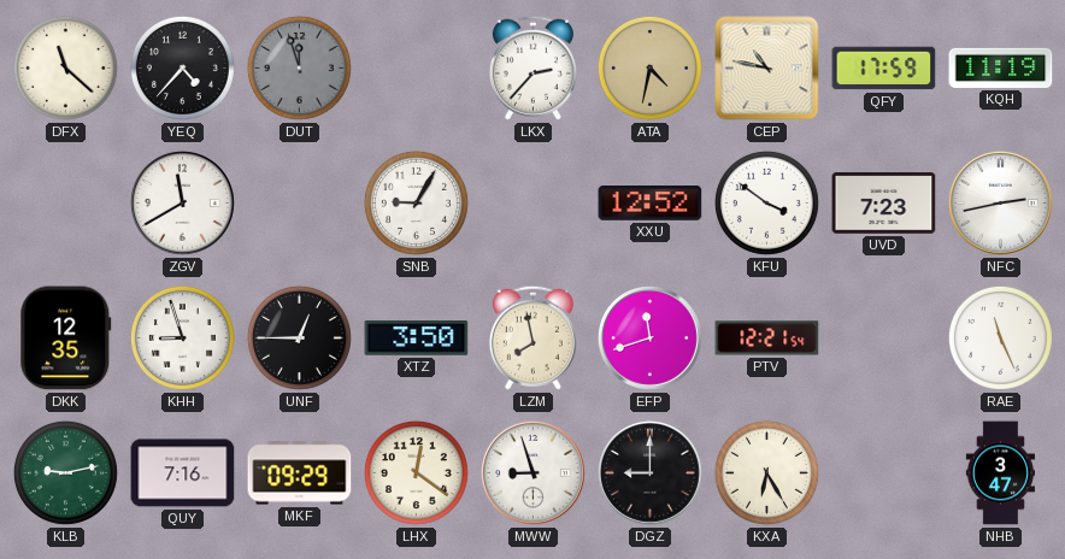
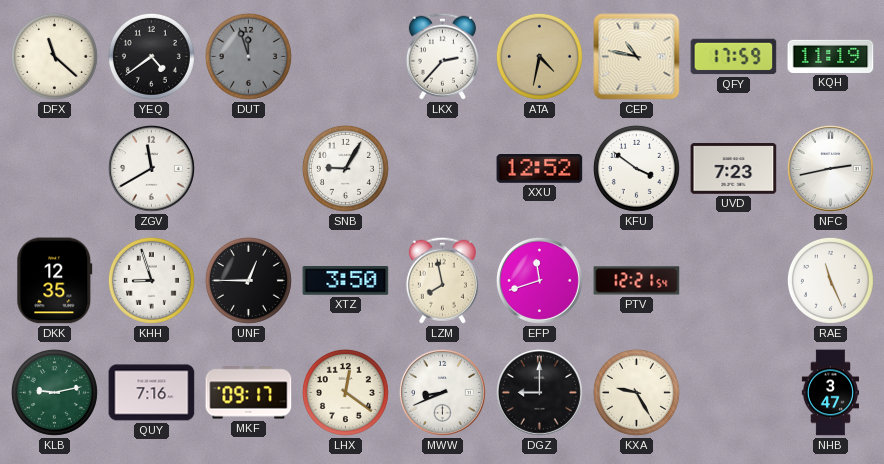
YEQ: 4:37 -> 4:39 (151, 56)
MKF: 09:29 -> 09:17 (249, 393)
MWW: 8:57 -> 8:41 (442, 392)
KXA: 6:25 -> 9:25 (636, 392)
